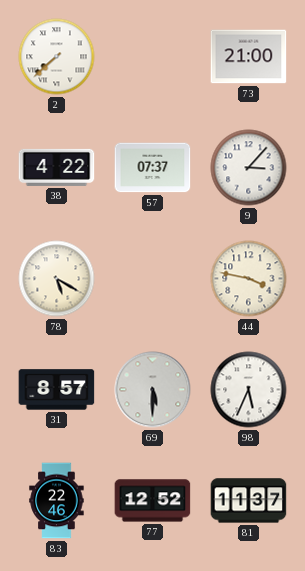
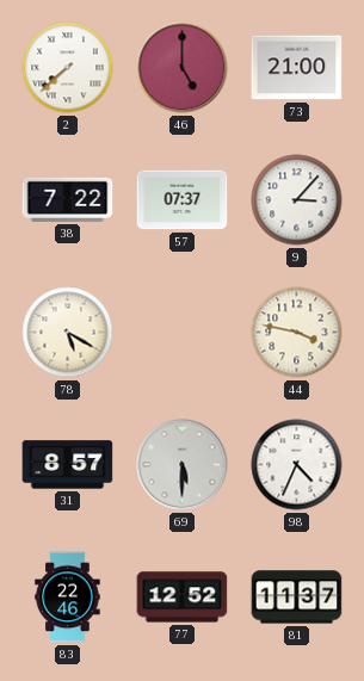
46: none -> 5:00 (183, 68)
38: 4:22 -> 7:22 (68, 199)
98: 5:34 -> 4:34 (297, 465)
